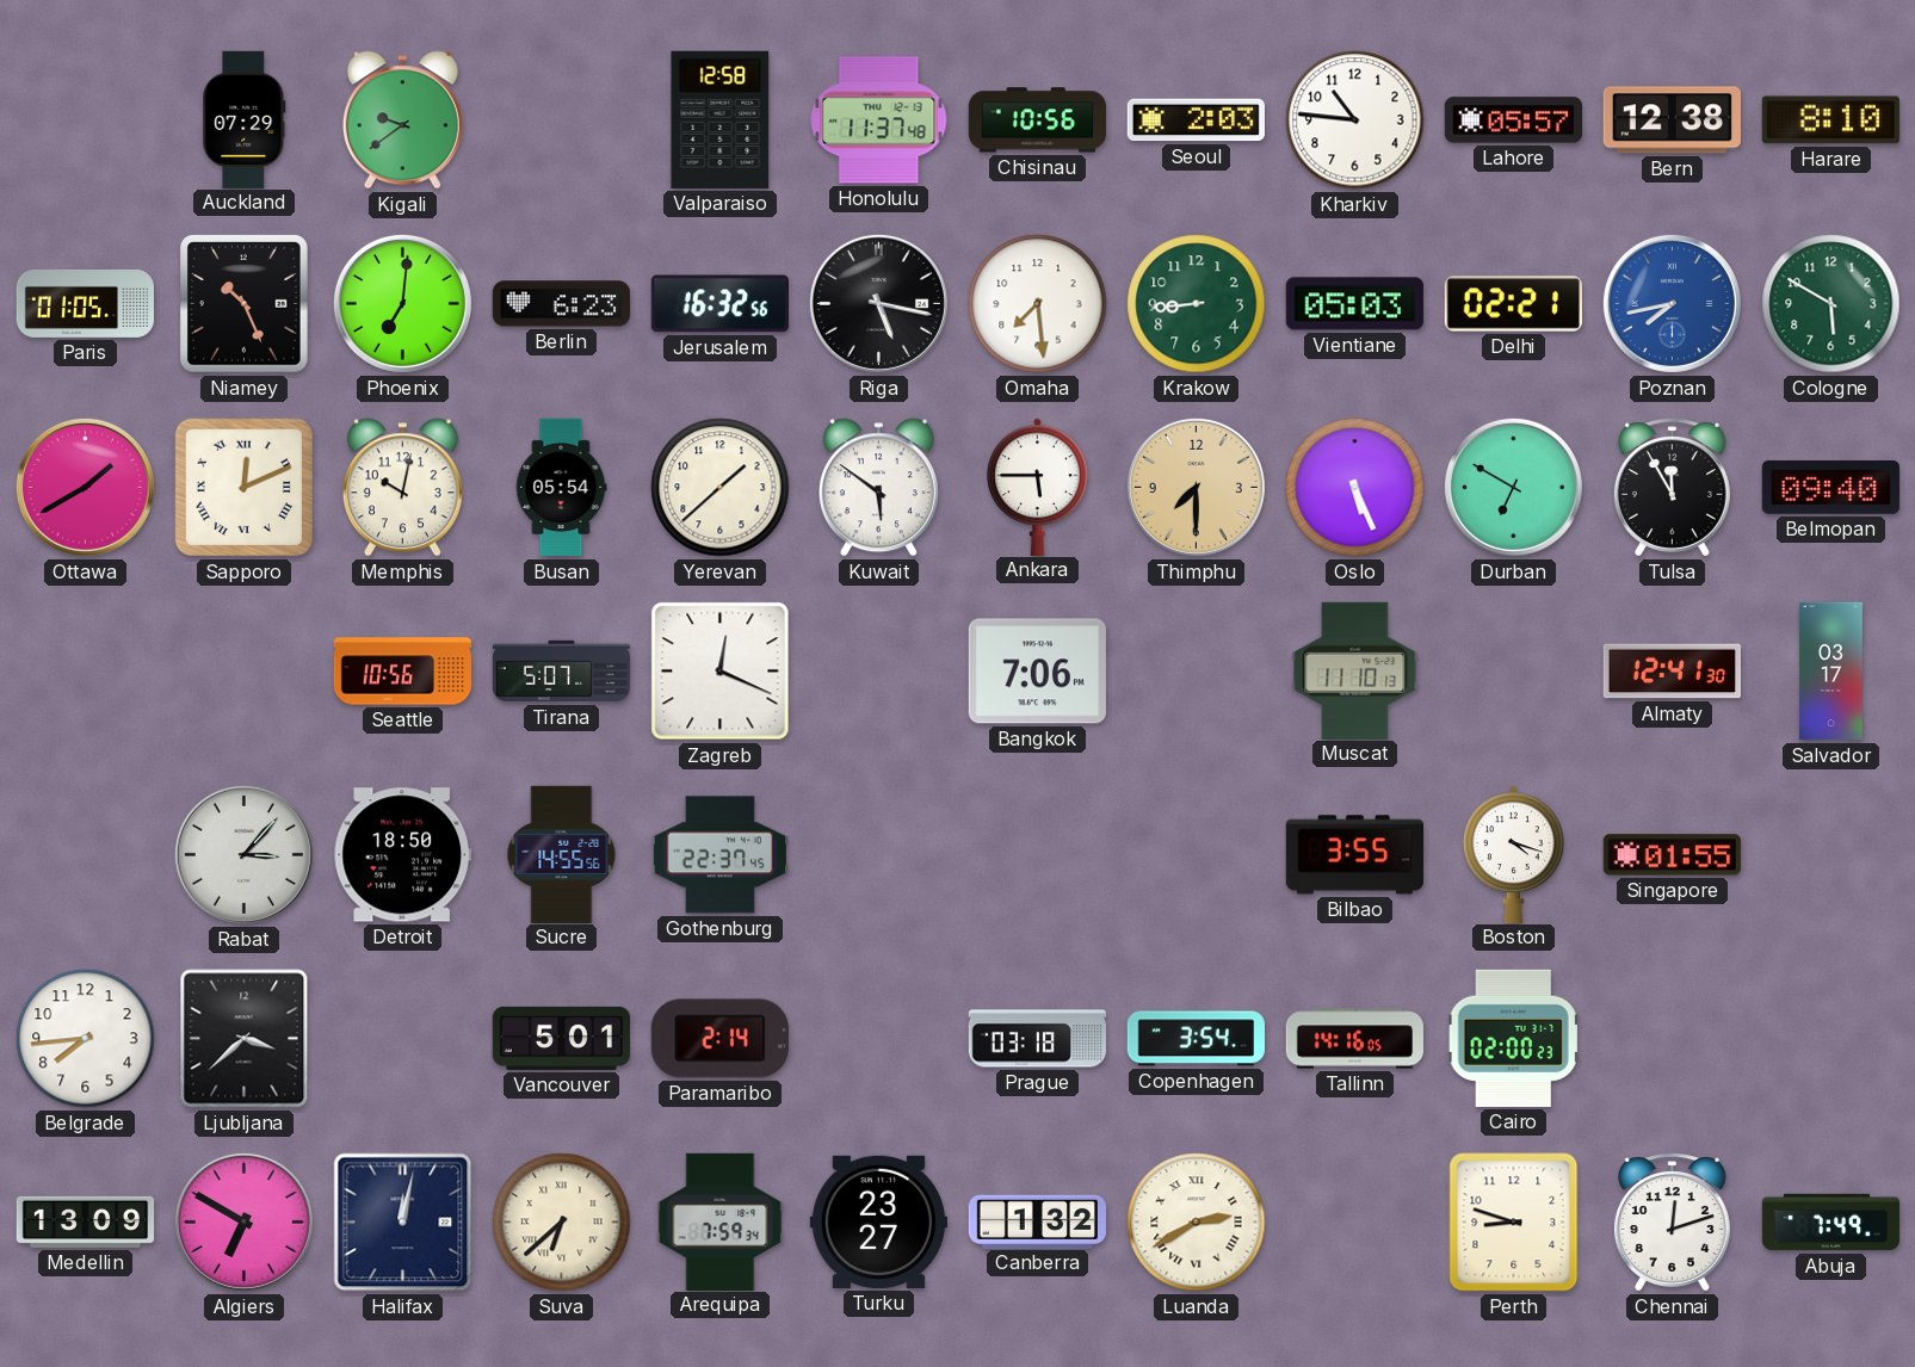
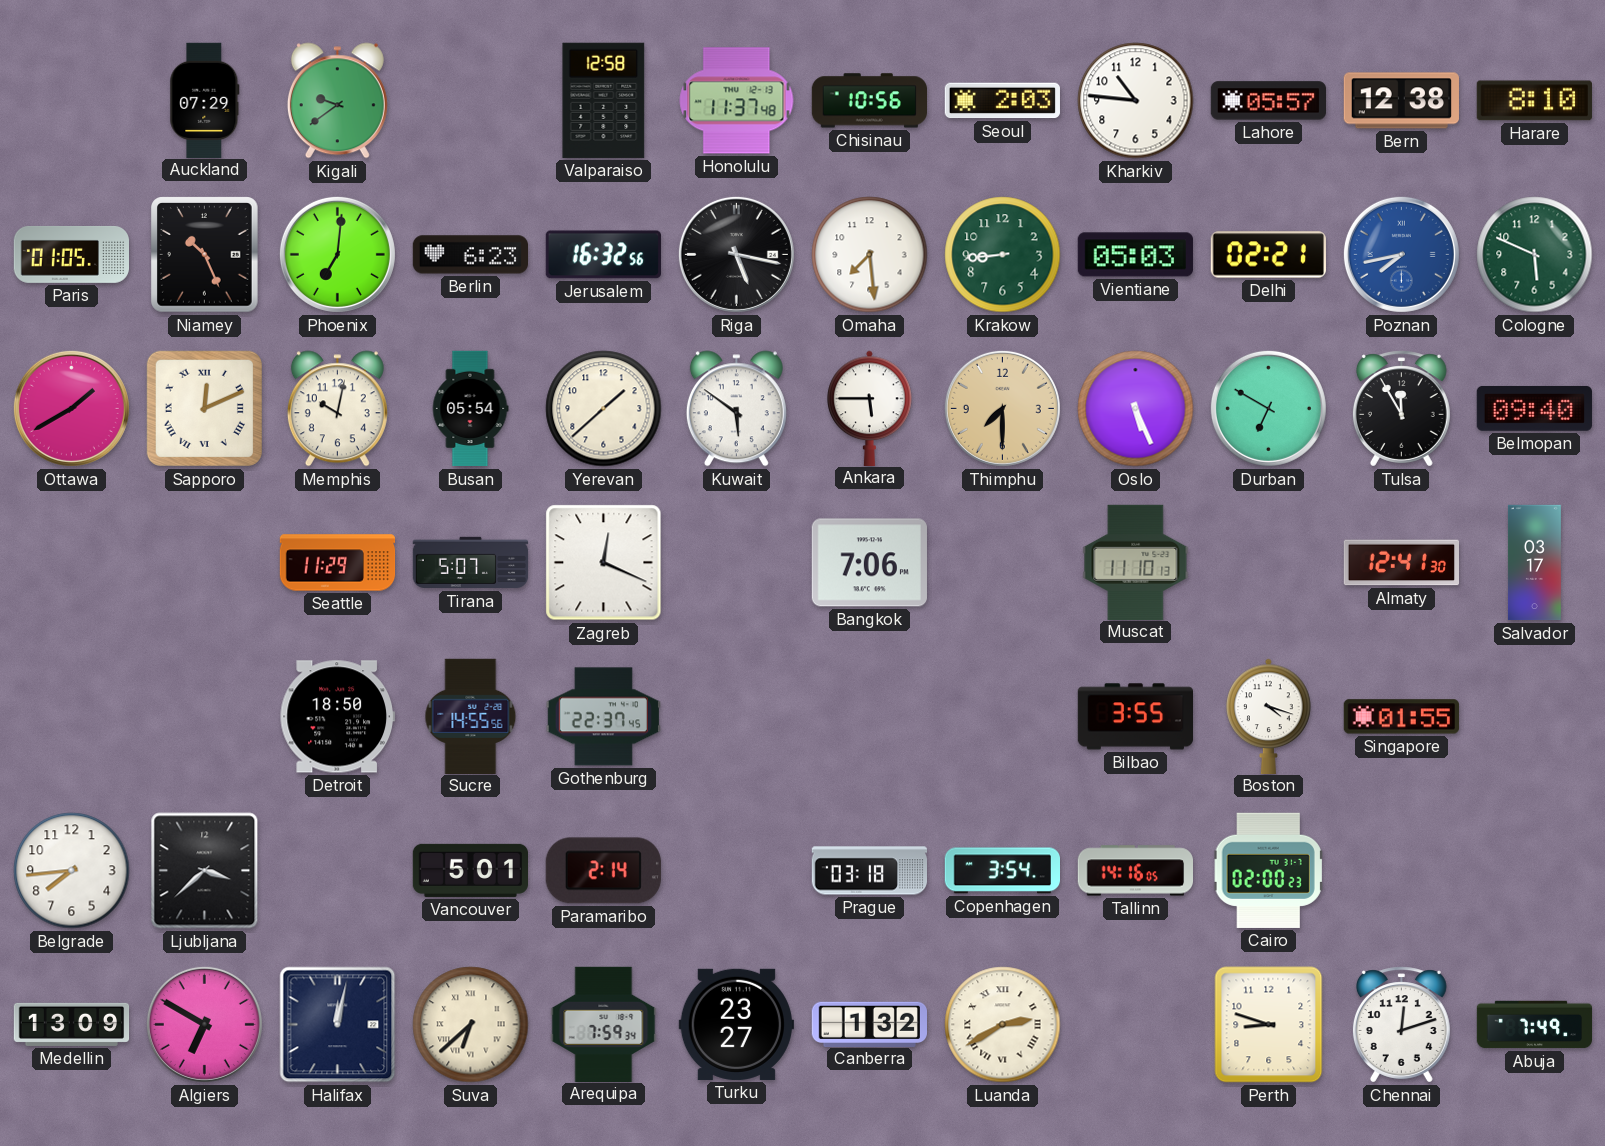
Cologne: 5:50 -> 5:49 (1535, 255)
Seattle: 10:56 -> 11:29 (338, 563)
Rabat: 3:07 -> none (243, 854)
